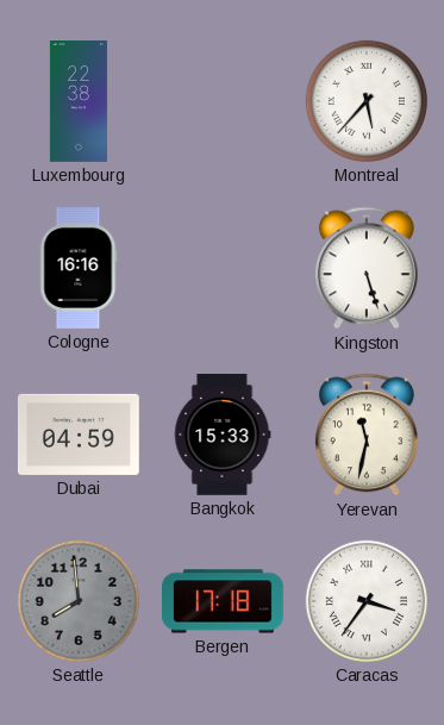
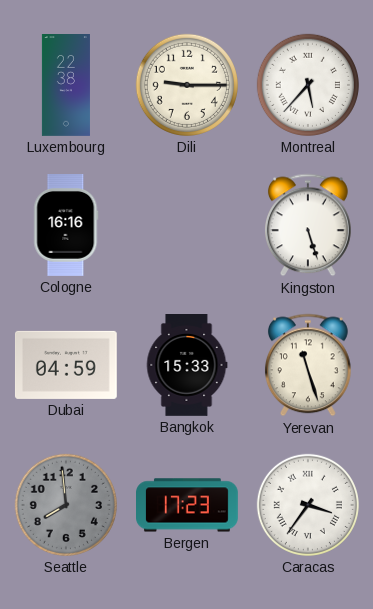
Dili: none -> 9:15 (187, 85)
Yerevan: 11:32 -> 11:27 (308, 365)
Bergen: 17:18 -> 17:23 (188, 505)
